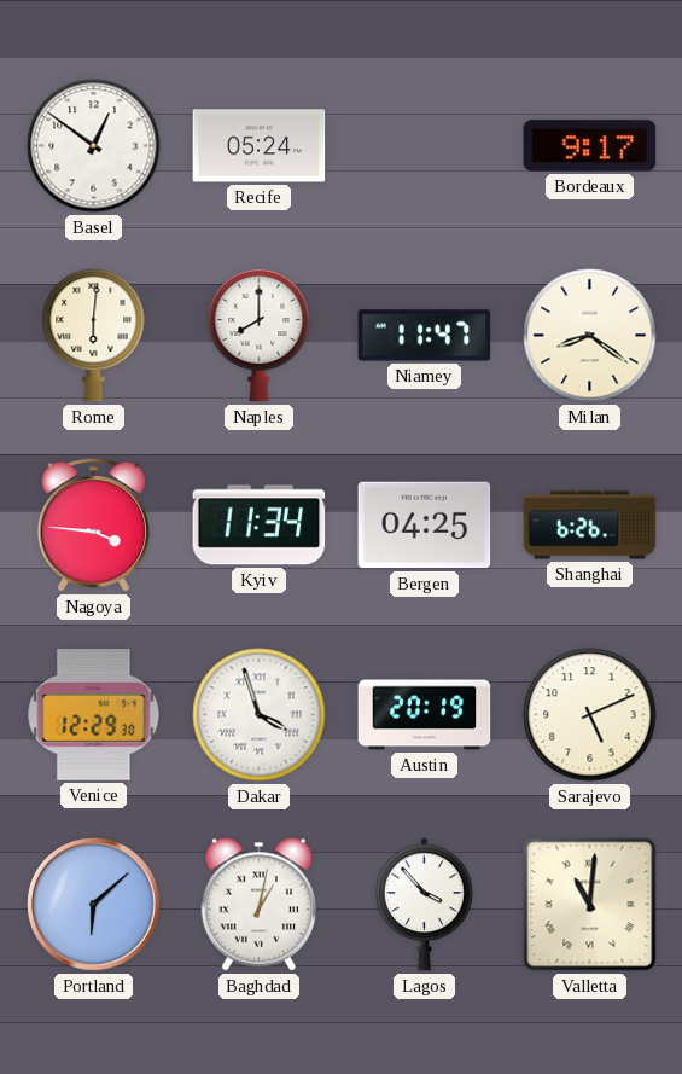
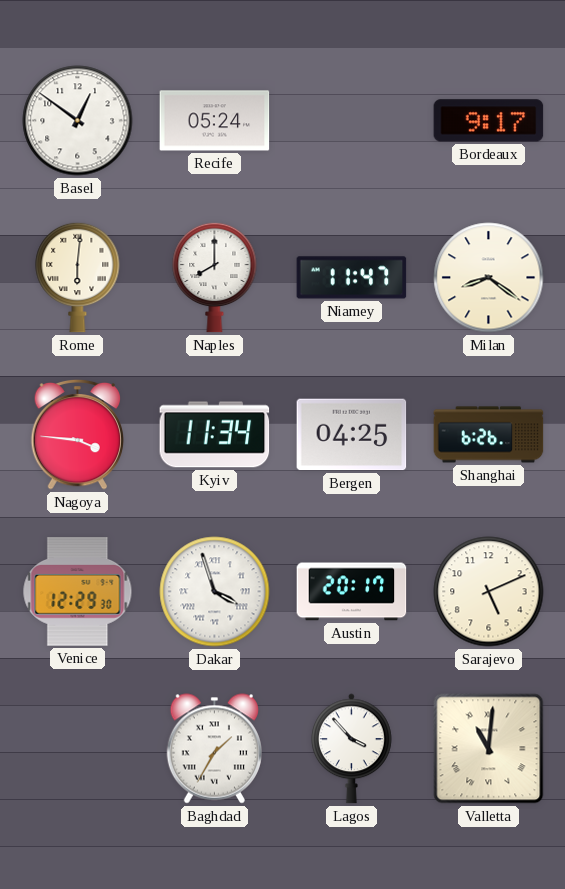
Austin: 20:19 -> 20:17 (352, 592)
Portland: 6:08 -> none (94, 905)
Baghdad: 1:02 -> 1:35 (214, 749)
